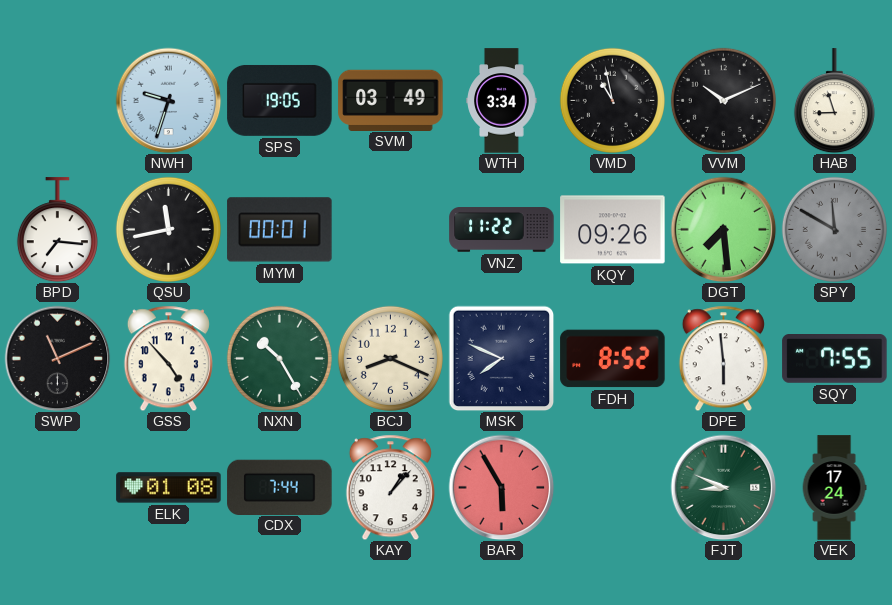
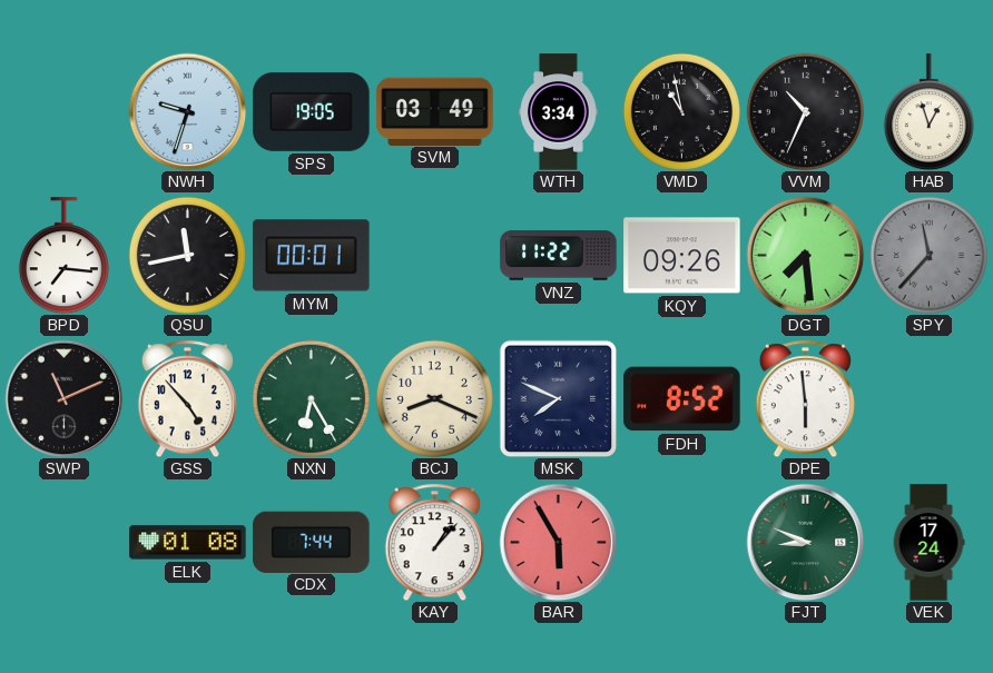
VVM: 10:11 -> 10:34 (805, 111)
HAB: 8:57 -> 12:57 (928, 112)
SPY: 11:50 -> 11:37 (928, 255)
NXN: 10:25 -> 6:25 (311, 398)
SQY: 7:55 -> none (835, 359)
